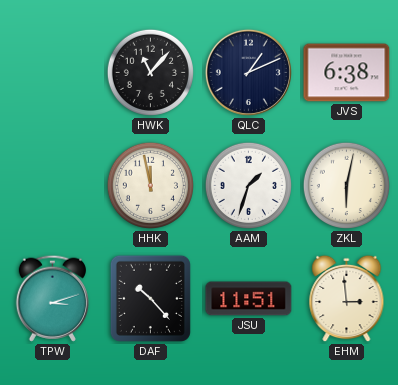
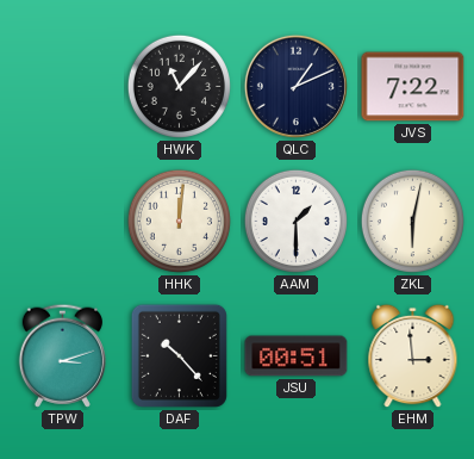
JVS: 6:38 -> 7:22 (413, 87)
HHK: 11:58 -> 12:01 (179, 221)
AAM: 1:33 -> 1:30 (295, 221)
JSU: 11:51 -> 00:51 (297, 356)
